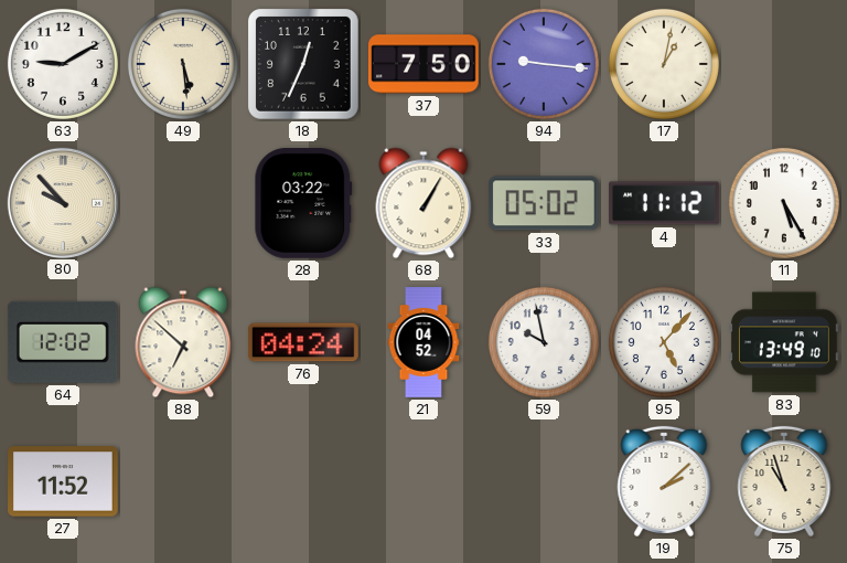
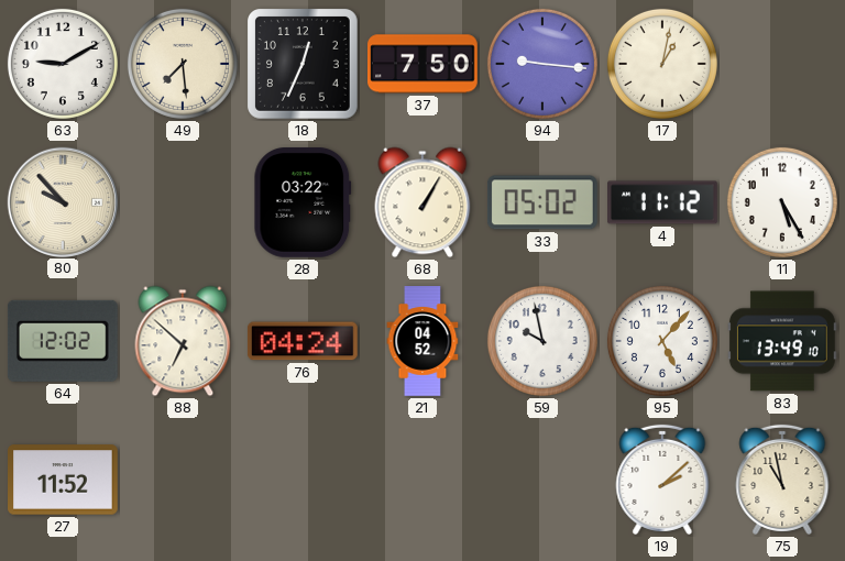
49: 5:29 -> 7:29 (183, 64)
75: 10:57 -> 10:58 (782, 480)
